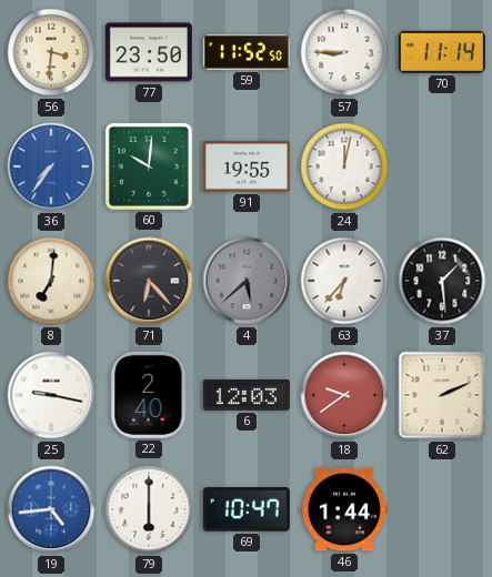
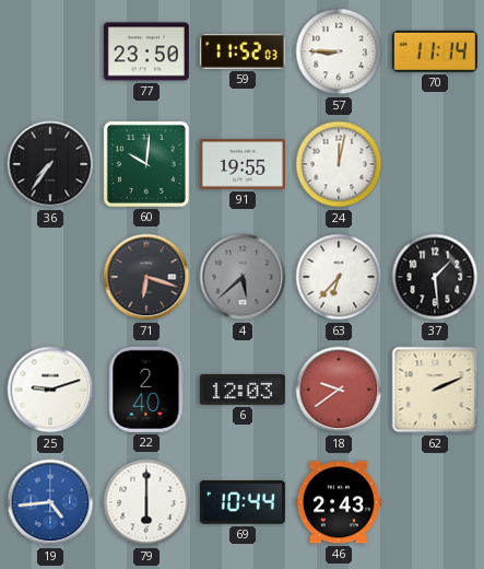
56: 3:31 -> none (51, 52)
59: 11:52:50 -> 11:52:03 (243, 51)
36 dial: blue -> black (50, 164)
8: 7:01 -> none (51, 281)
71: 6:23 -> 6:18 (146, 277)
25: 9:17 -> 9:12 (50, 390)
69: 10:47 -> 10:44 (243, 502)
46: 1:44 -> 2:43 (339, 502)
